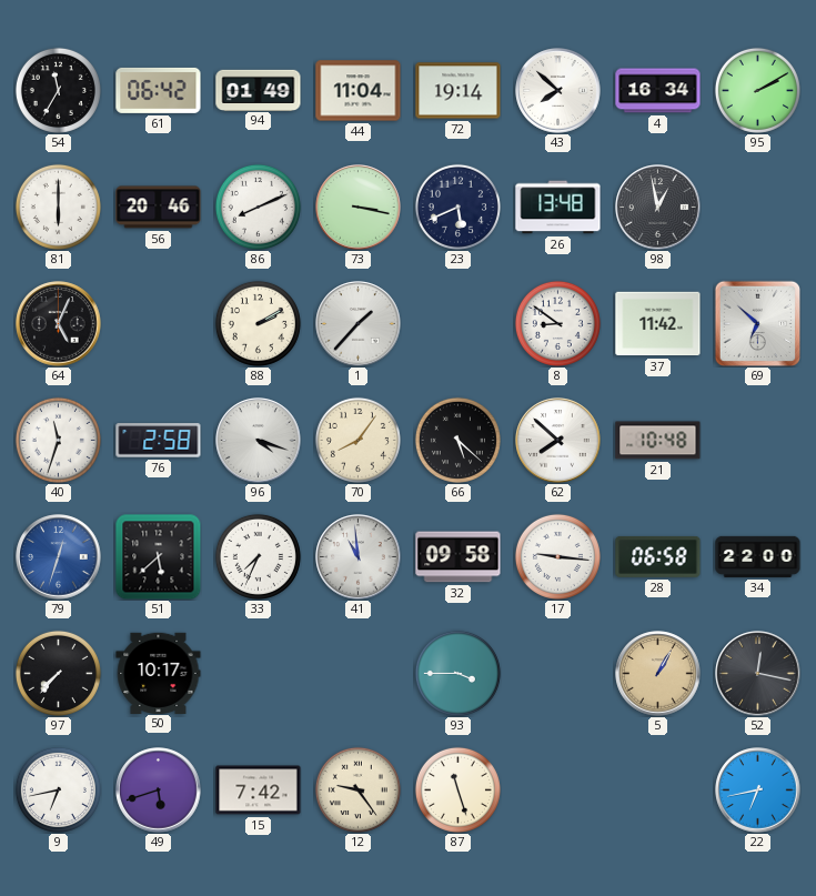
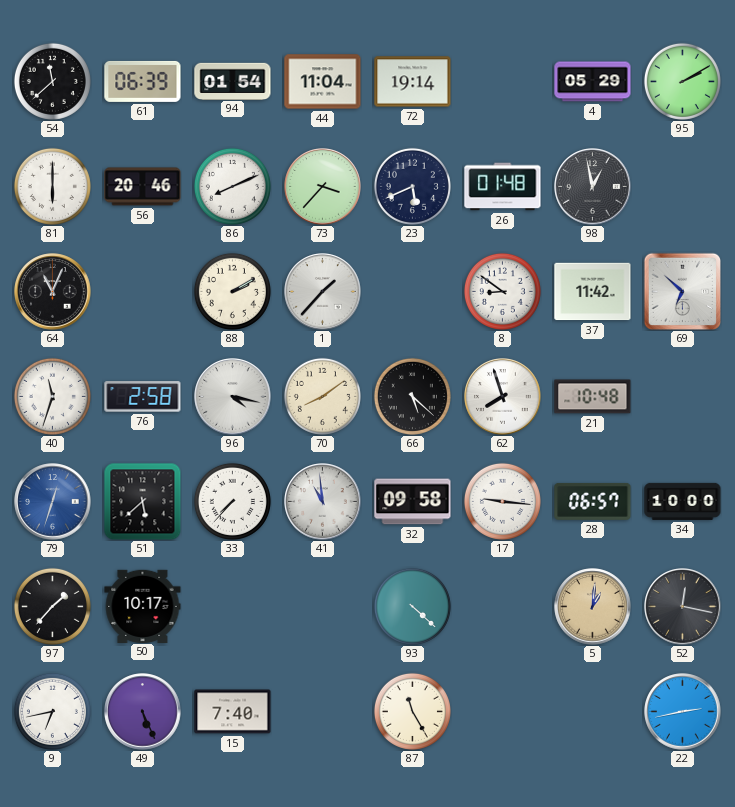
54: 11:35 -> 11:38 (52, 81)
61: 06:42 -> 06:39 (143, 81)
94: 01:49 -> 01:54 (233, 81)
43: 7:52 -> none (558, 91)
4: 16:34 -> 05:29 (593, 82)
73: 3:17 -> 3:37 (323, 187)
26: 13:48 -> 01:48 (503, 187)
64: 5:04 -> 11:04 (53, 292)
96: 4:18 -> 4:17 (233, 397)
70: 8:06 -> 8:09 (322, 396)
62: 7:52 -> 7:57 (503, 397)
33: 7:34 -> 7:37 (232, 501)
28: 06:58 -> 06:57 (593, 501)
34: 22:00 -> 10:00 (683, 501)
97: 7:37 -> 1:37 (52, 606)
93: 3:45 -> 4:22 (412, 606)
5: 1:05 -> 1:01 (593, 607)
49: 5:42 -> 5:26 (143, 712)
15: 7:42 -> 7:40 (233, 712)
12: 9:24 -> none (357, 789)
87: 11:27 -> 11:25 (412, 711)
22: 6:43 -> 2:43 (683, 712)
